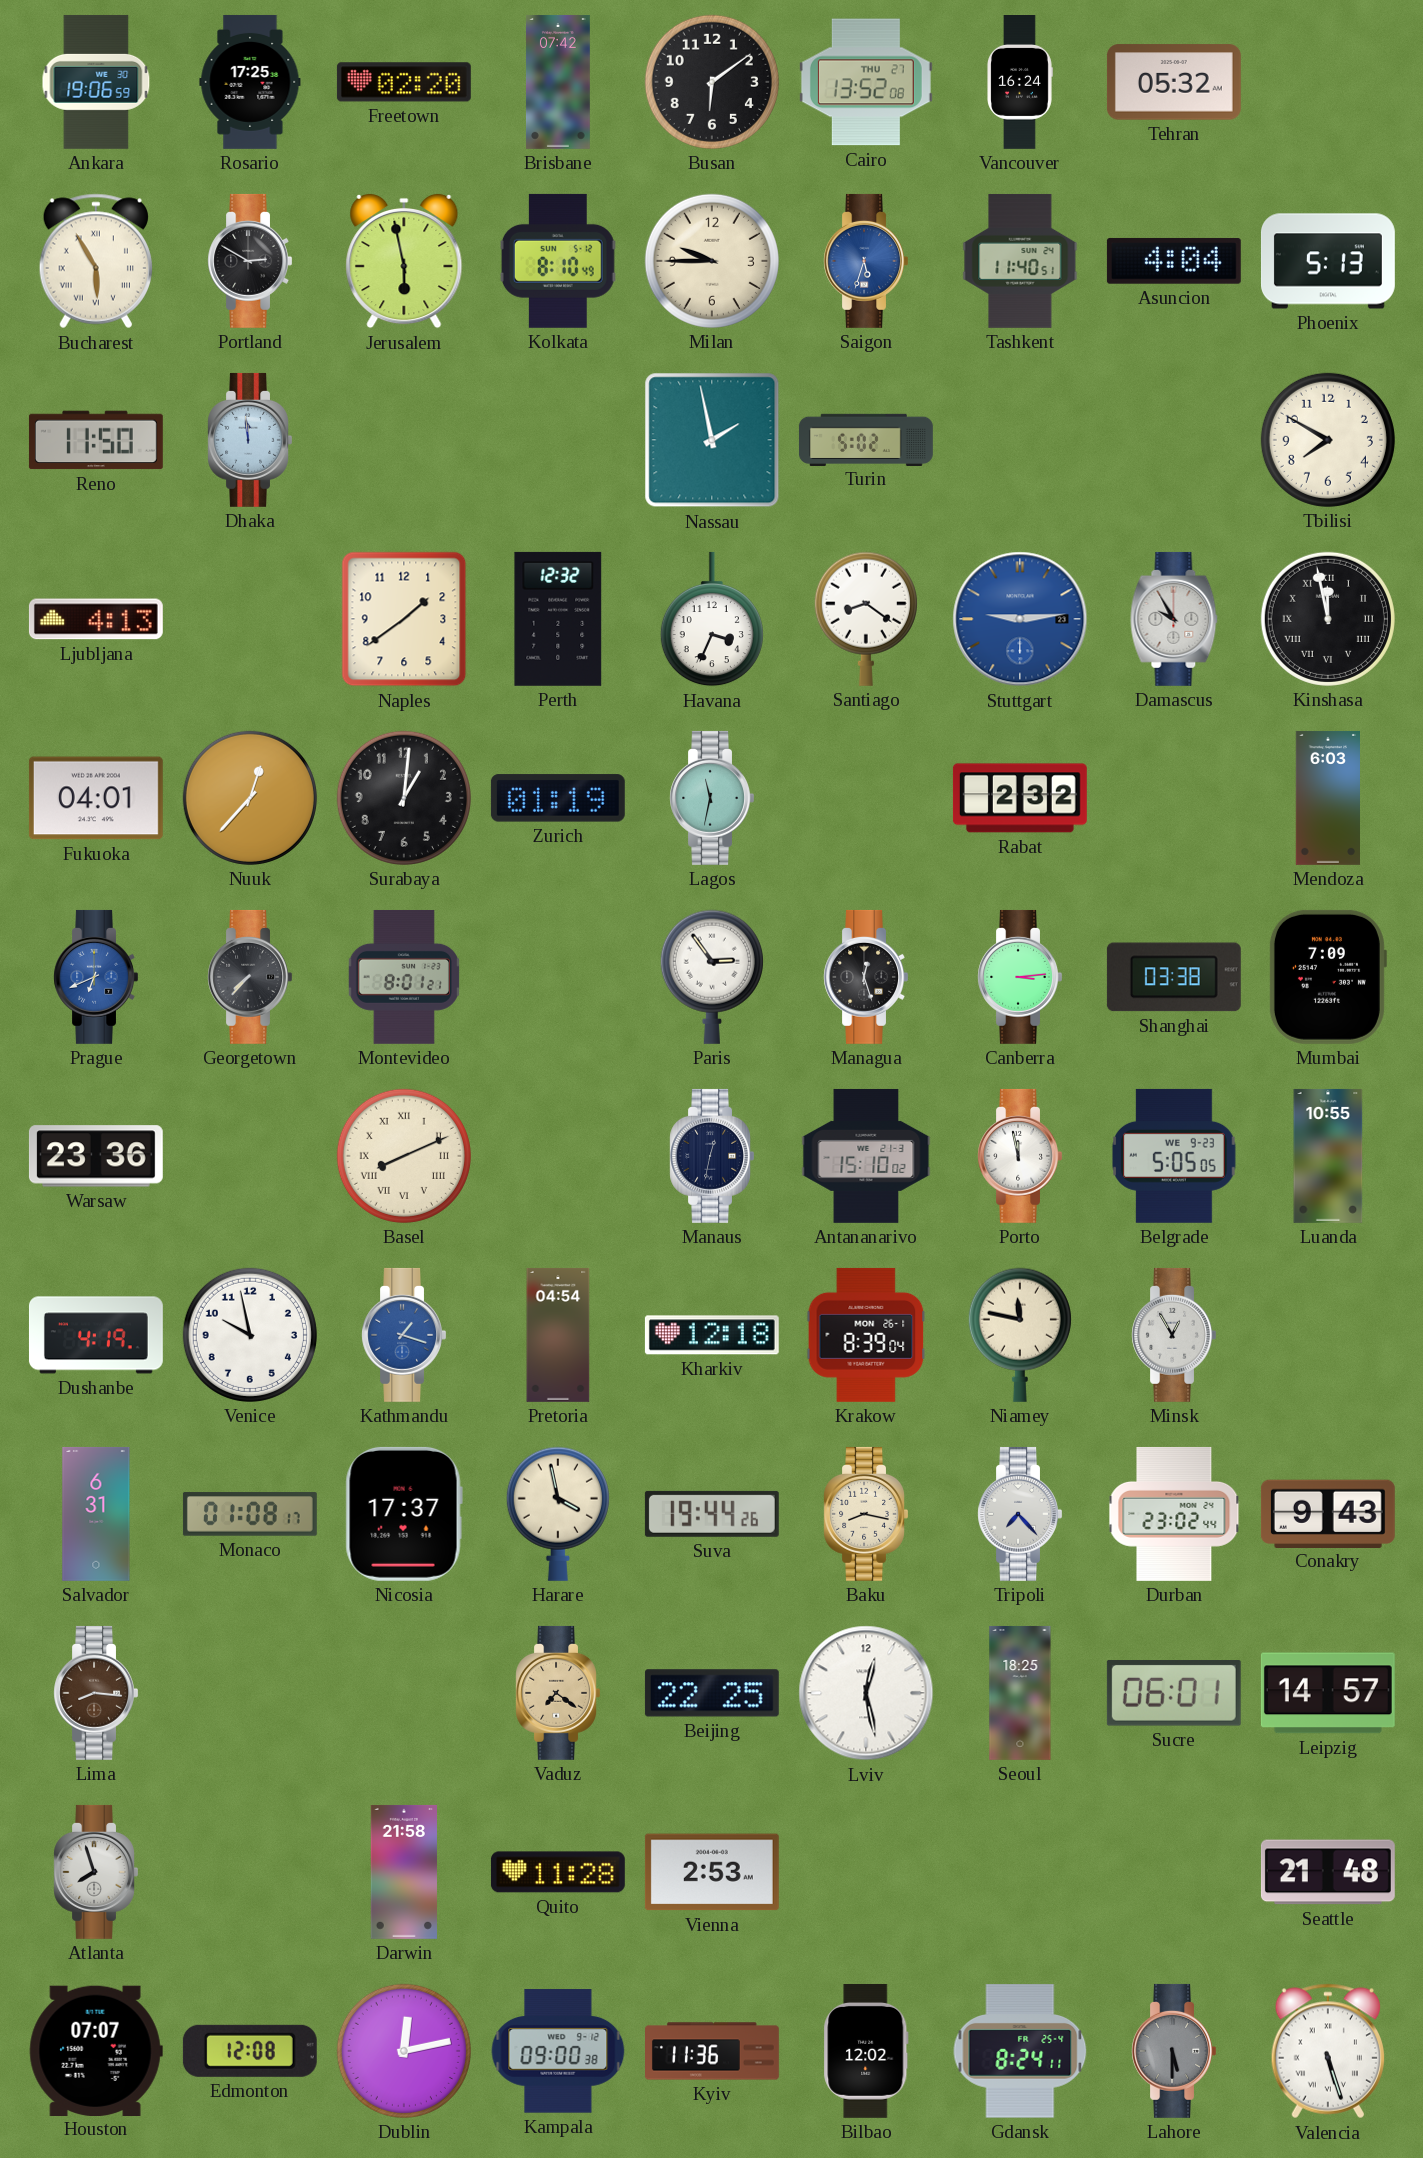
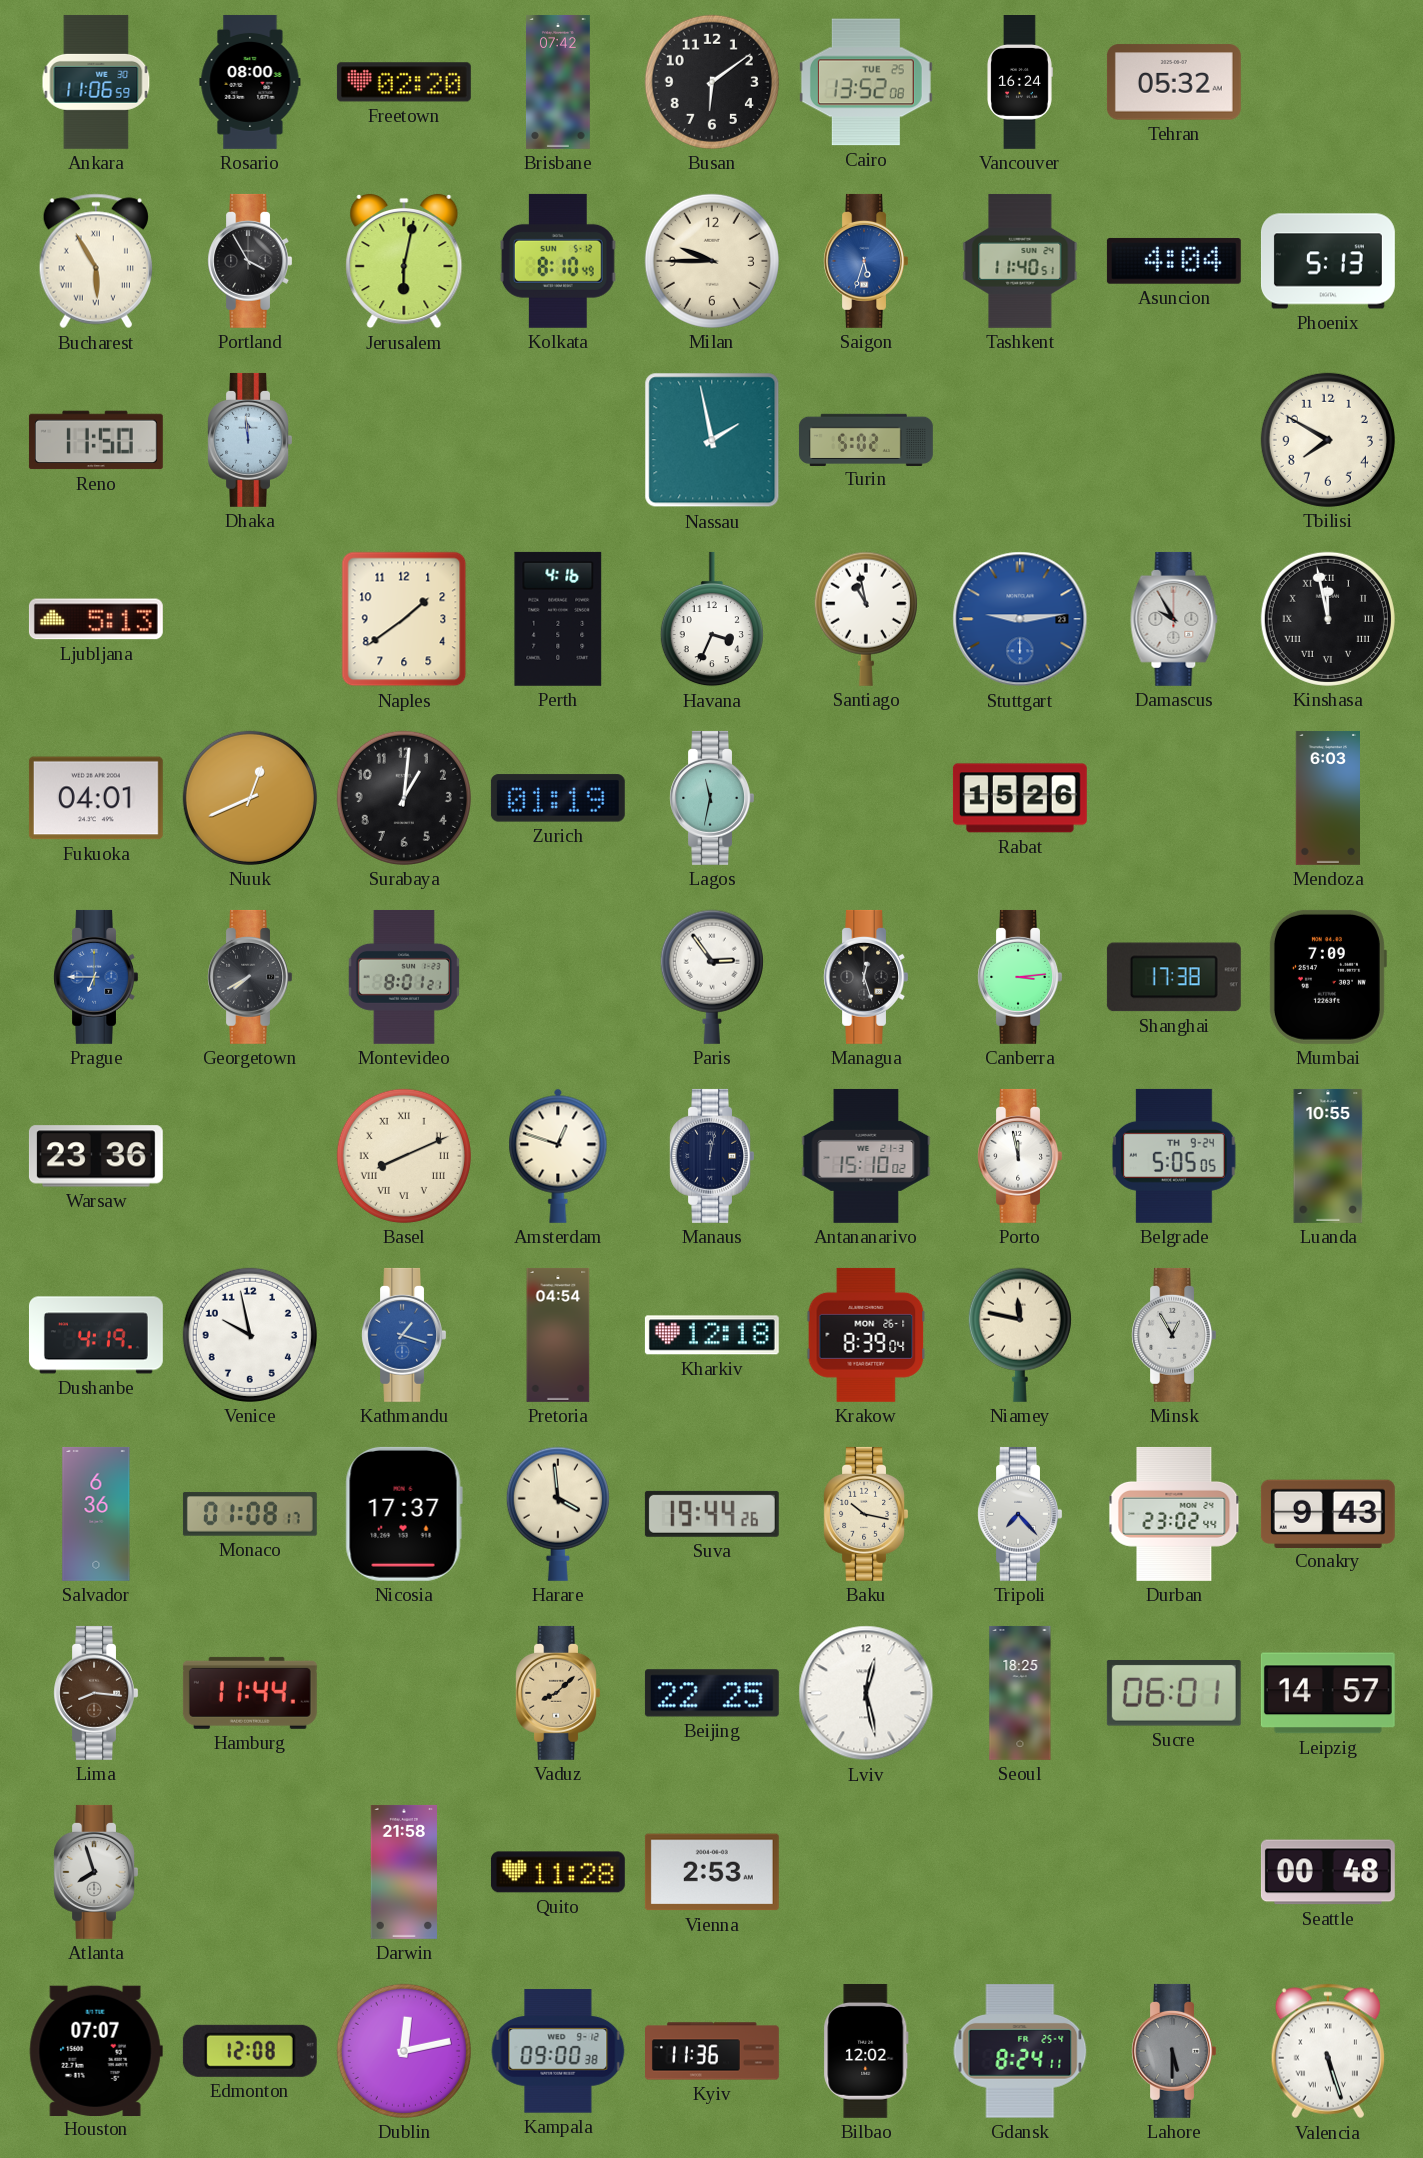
Ankara: 19:06 -> 11:06 (96, 82)
Rosario: 17:25 -> 08:00 (250, 82)
Cairo date: THU 27 -> TUE 25 (866, 82)
Portland: 2:50 -> 3:55 (249, 261)
Jerusalem: 5:58 -> 6:02 (404, 261)
Ljubljana: 4:13 -> 5:13 (96, 619)
Perth: 12:32 -> 4:16 (558, 619)
Santiago: 8:21 -> 10:58 (866, 619)
Nuuk: 12:37 -> 12:41 (250, 798)
Rabat: 2:32 -> 15:26 (1020, 798)
Prague: 6:41 -> 6:45 (95, 977)
Georgetown: 7:37 -> 7:40 (249, 977)
Shanghai: 03:38 -> 17:38 (1174, 977)
Amsterdam: none -> 12:48 (558, 1156)
Manaus: 12:32 -> 12:02 (711, 1156)
Belgrade date: WE 9-23 -> TH 9-24 (1174, 1156)
Salvador: 6:31 -> 6:36 (96, 1514)
Harare: 3:58 -> 3:59 (558, 1514)
Baku: 8:17 -> 10:17 (865, 1514)
Hamburg: none -> 11:44 (250, 1693)
Vaduz: 7:21 -> 8:08 (557, 1693)
Seattle: 21:48 -> 00:48 (1328, 1872)
